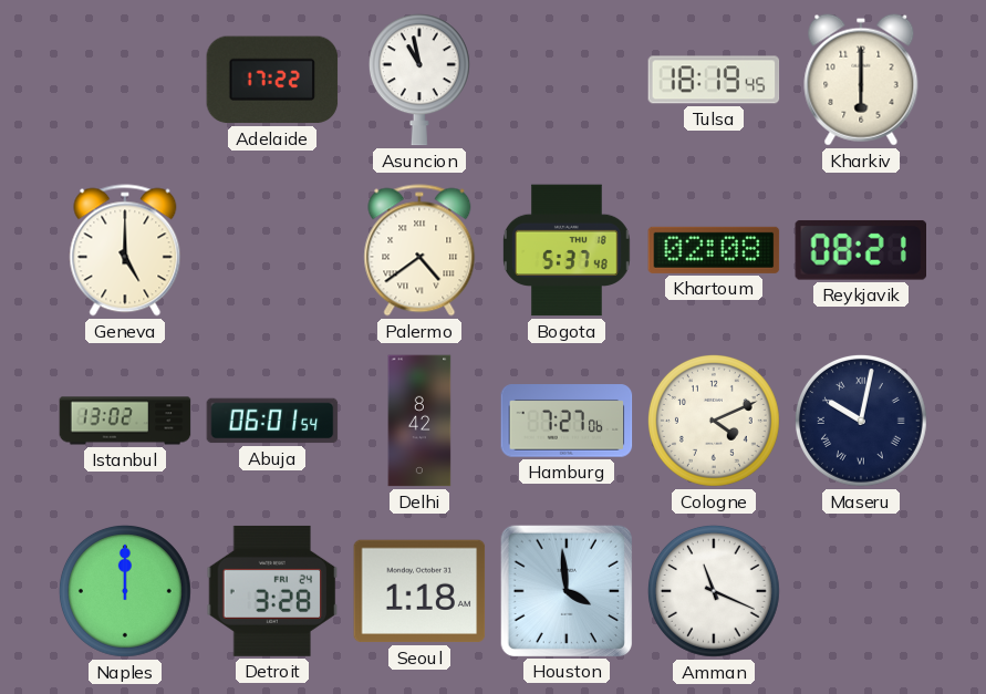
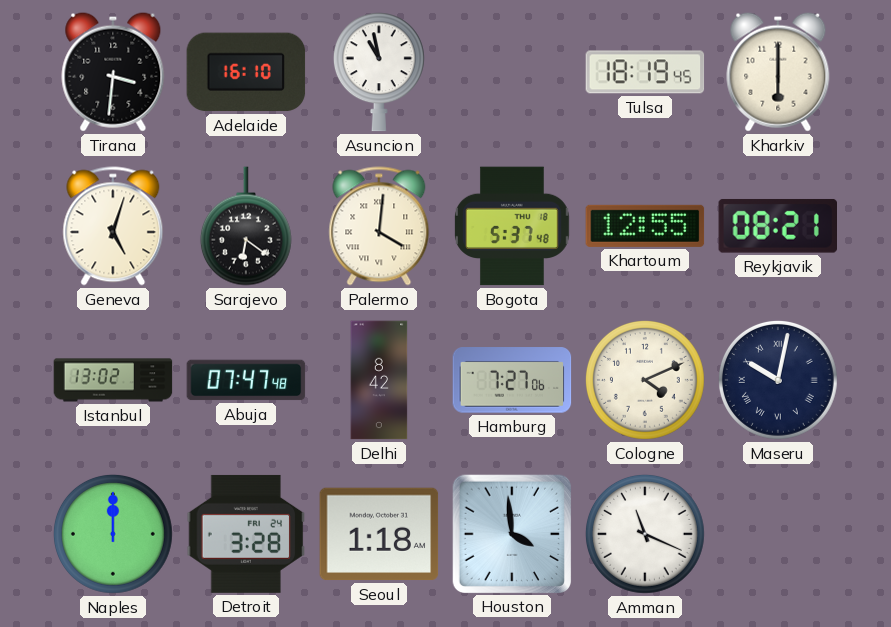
Tirana: none -> 3:31 (113, 72)
Adelaide: 17:22 -> 16:10 (246, 72)
Geneva: 5:00 -> 5:03 (113, 226)
Sarajevo: none -> 6:21 (246, 226)
Palermo: 4:39 -> 4:01 (379, 226)
Khartoum: 02:08 -> 12:55 (645, 226)
Abuja: 06:01 -> 07:47 (246, 380)
